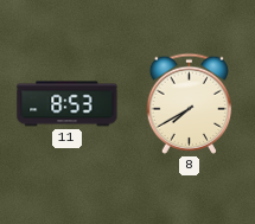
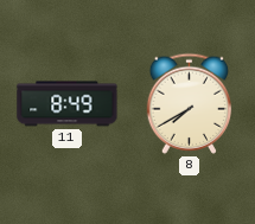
11: 8:53 -> 8:49 (68, 104)
